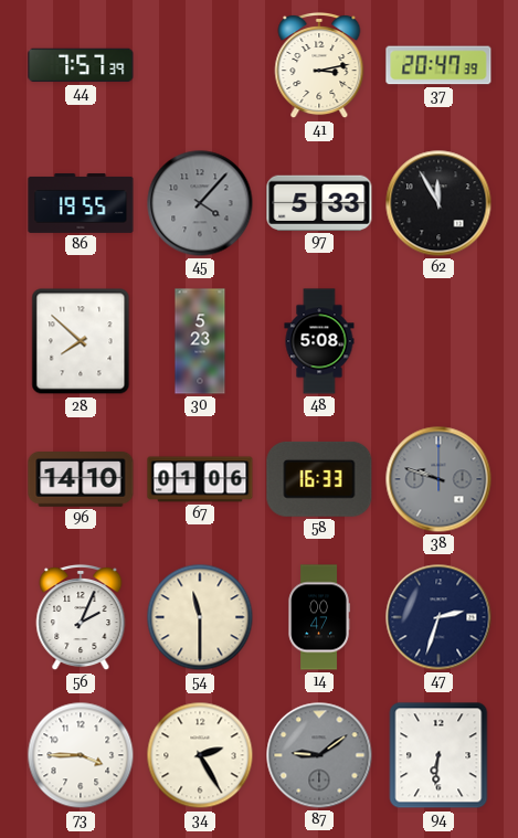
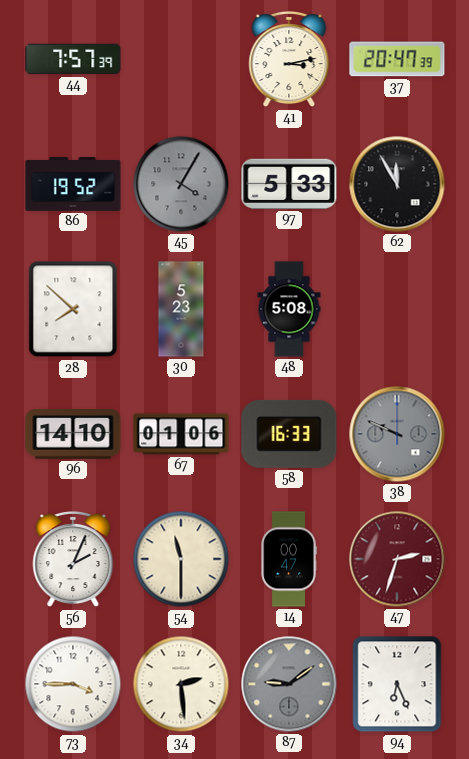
86: 19:55 -> 19:52 (73, 184)
45: 4:07 -> 4:05 (181, 184)
38: 9:48 -> 9:49 (397, 434)
47 dial: navy -> burgundy (397, 559)
34: 2:25 -> 2:29 (181, 684)
94: 6:31 -> 6:26 (397, 684)
